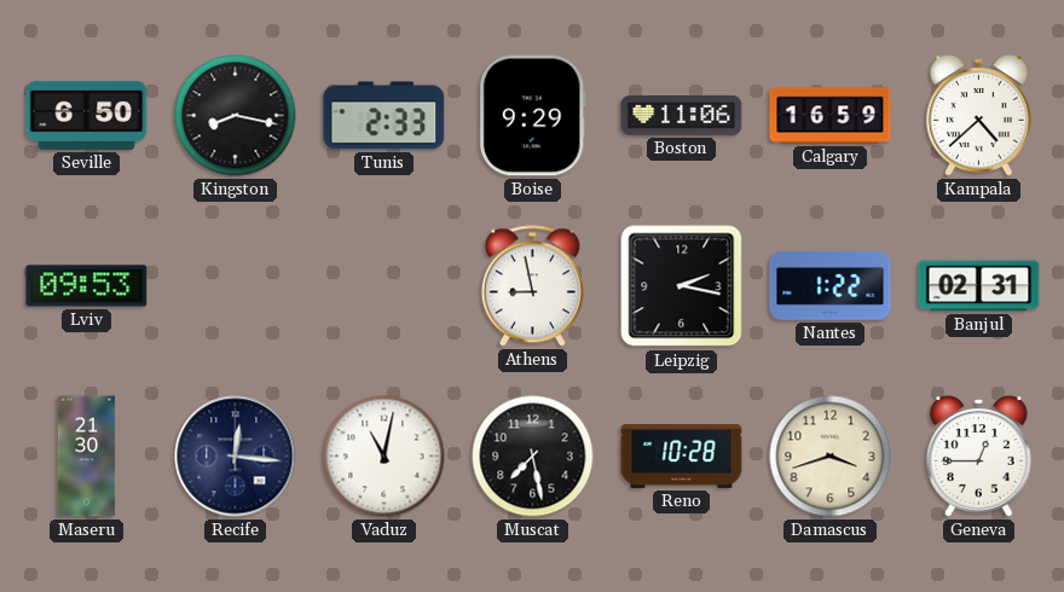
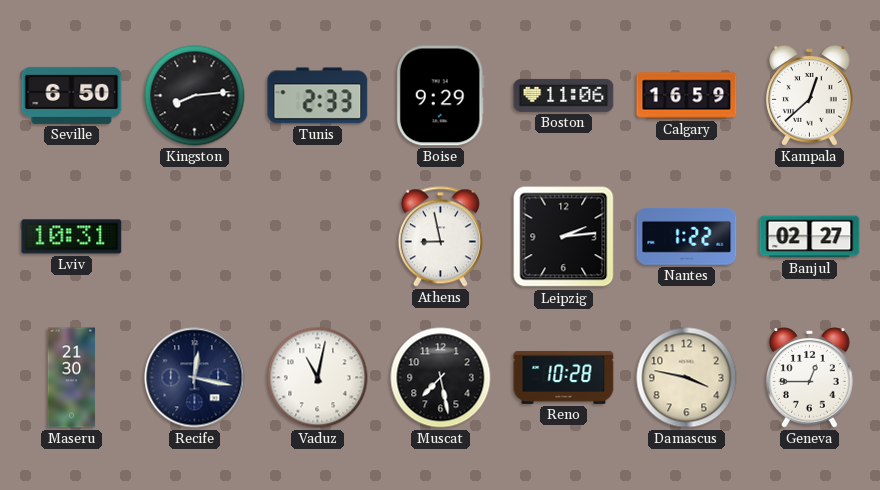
Kingston: 8:17 -> 8:14 (195, 96)
Kampala: 4:38 -> 12:38 (810, 96)
Lviv: 09:53 -> 10:31 (72, 237)
Leipzig: 2:17 -> 2:14 (564, 237)
Banjul: 02:31 -> 02:27 (810, 237)
Recife: 12:16 -> 12:17 (195, 378)
Damascus: 3:42 -> 3:47 (687, 378)
